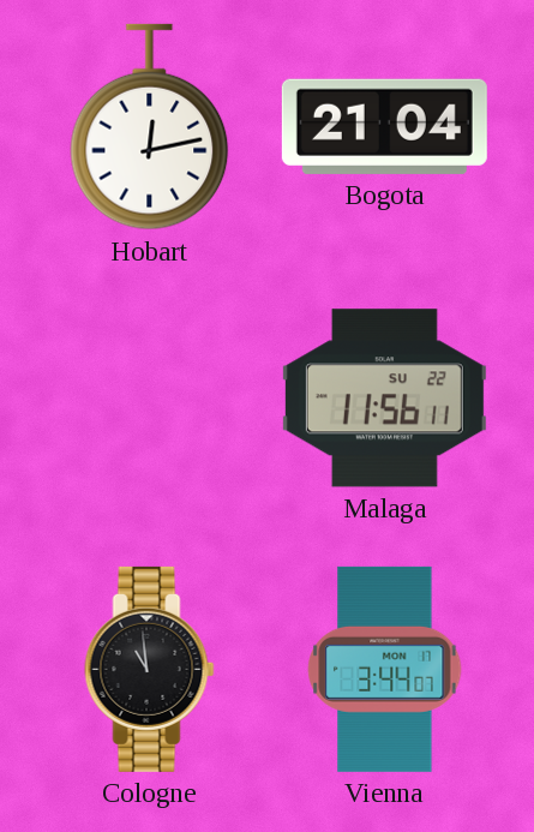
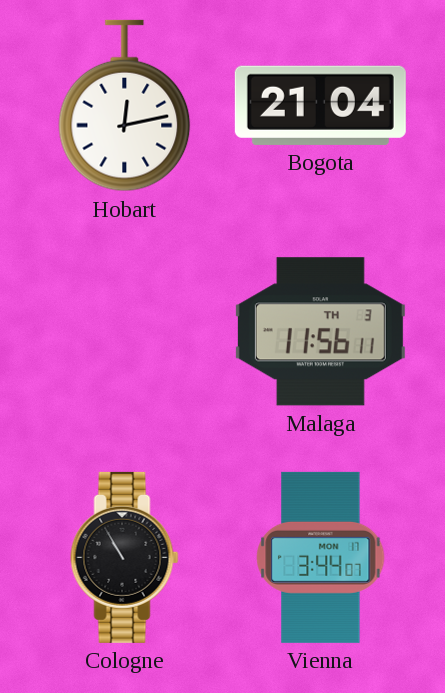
Malaga date: SU 22 -> TH 3 (320, 332)
Cologne: 10:59 -> 10:55 (125, 557)
